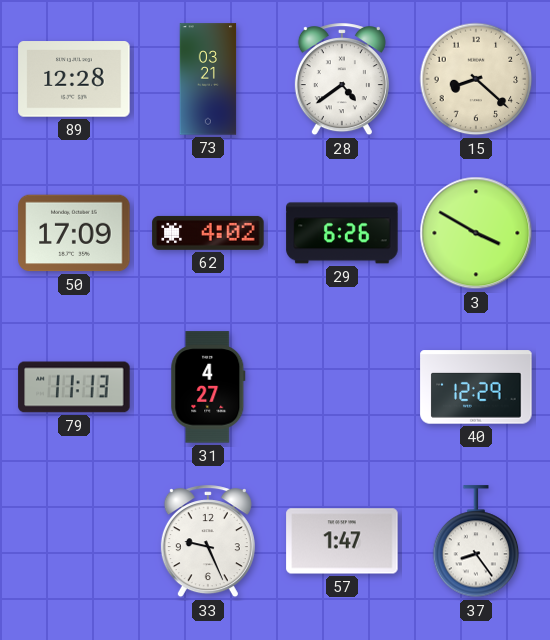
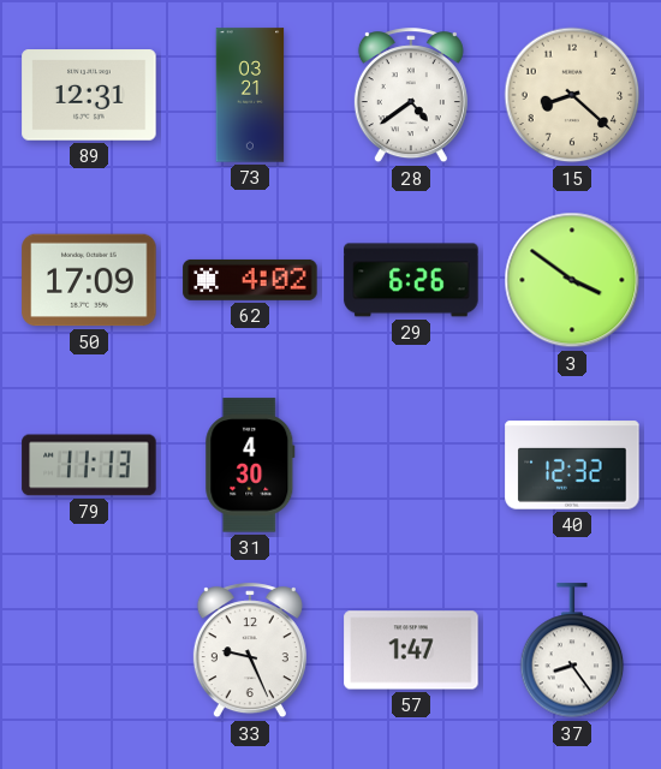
89: 12:28 -> 12:31 (89, 95)
3: 3:50 -> 3:51 (572, 280)
31: 4:27 -> 4:30 (250, 465)
40: 12:29 -> 12:32 (572, 465)
